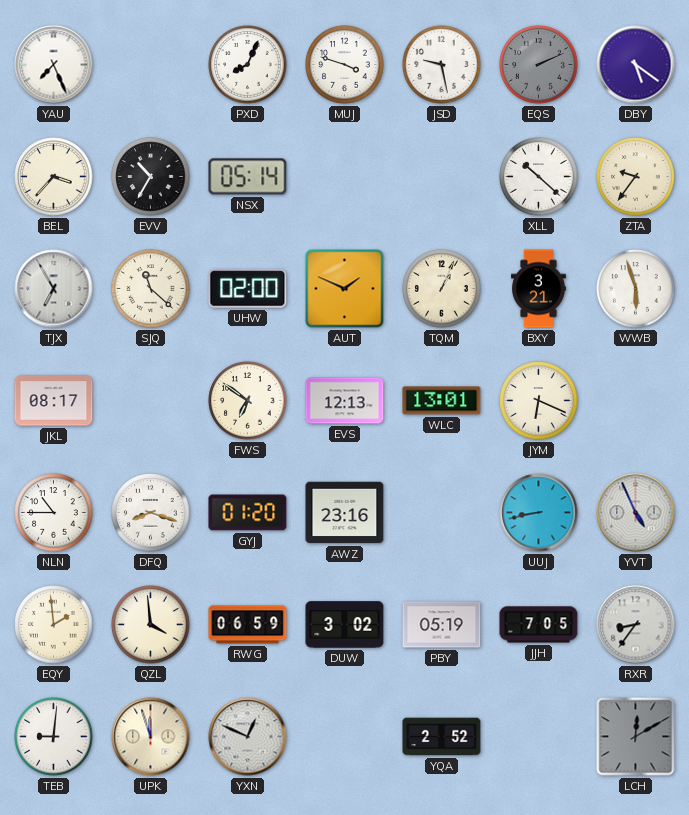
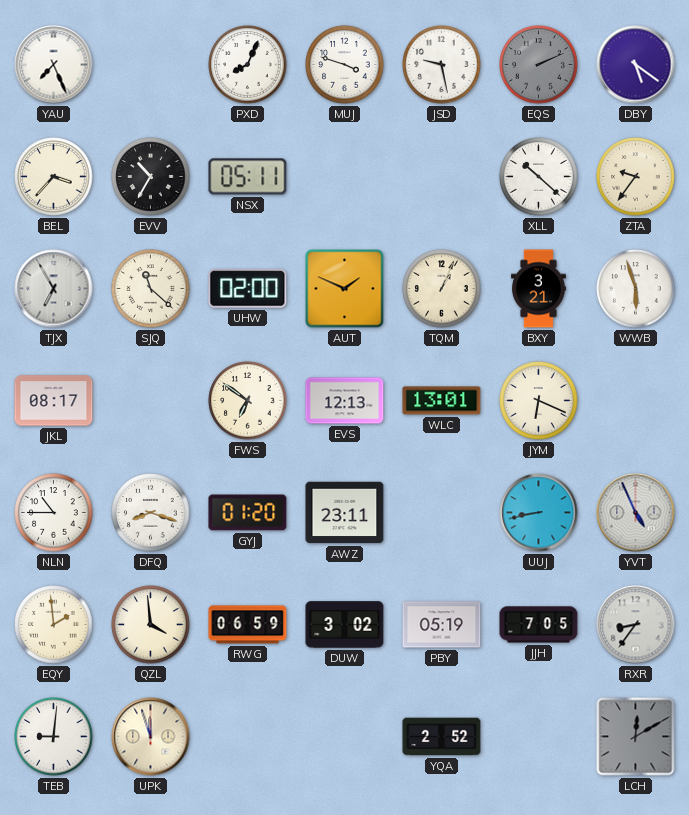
NSX: 05:14 -> 05:11 (248, 177)
AWZ: 23:16 -> 23:11 (345, 513)
YXN: 12:49 -> none (248, 737)
